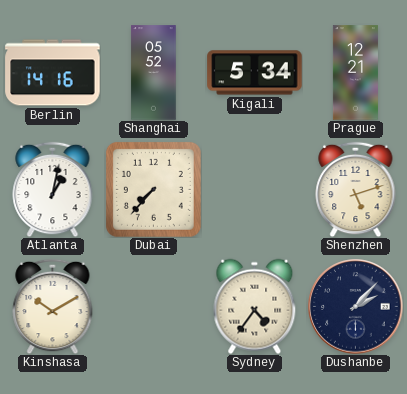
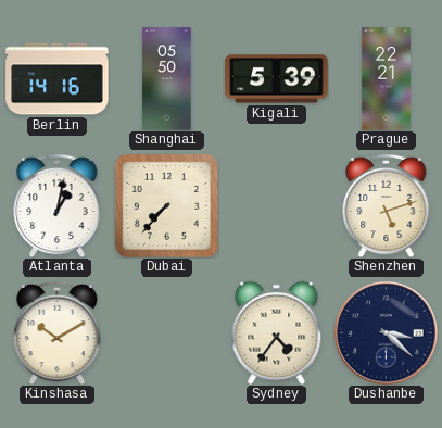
Shanghai: 05:52 -> 05:50 (167, 79)
Kigali: 5:34 -> 5:39 (277, 79)
Prague: 12:21 -> 22:21 (386, 79)
Dushanbe: 2:07 -> 3:22 (387, 333)
